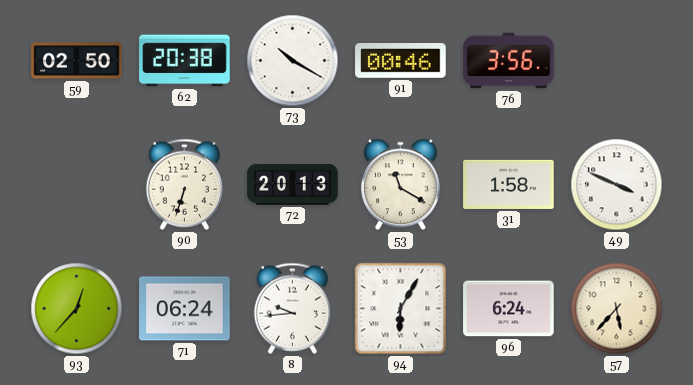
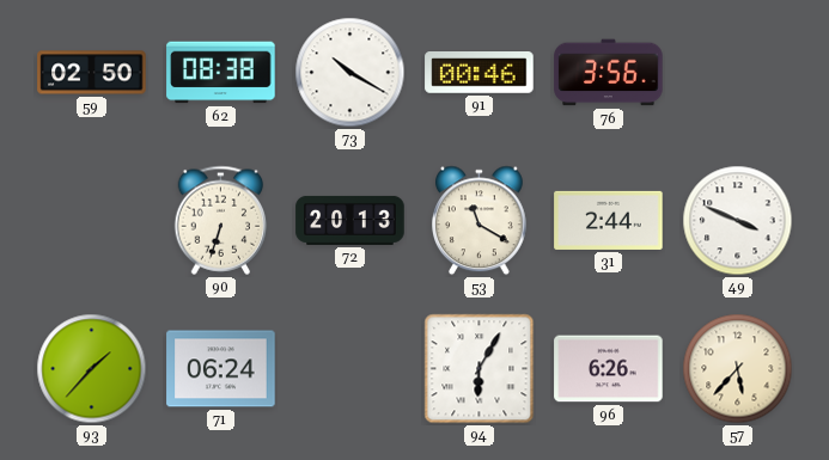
62: 20:38 -> 08:38 (221, 73)
31: 1:58 -> 2:44 (609, 220)
93: 12:37 -> 1:37 (92, 369)
8: 9:44 -> none (293, 308)
96: 6:24 -> 6:26 (609, 369)
